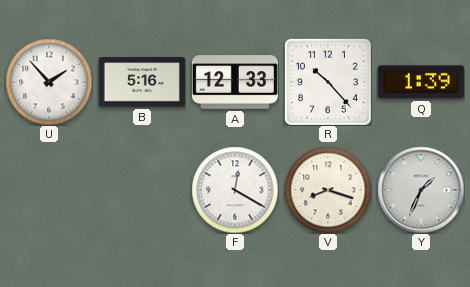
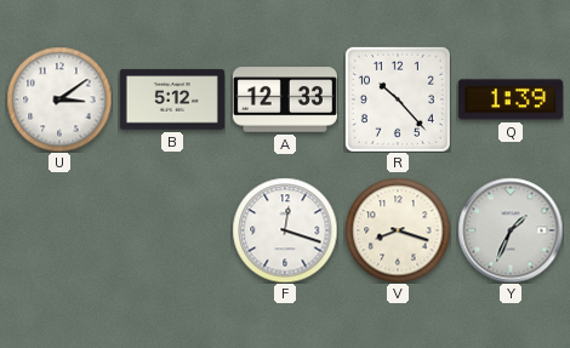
U: 1:53 -> 3:09 (59, 99)
B: 5:16 -> 5:12 (172, 99)
F: 12:20 -> 12:18 (285, 230)
